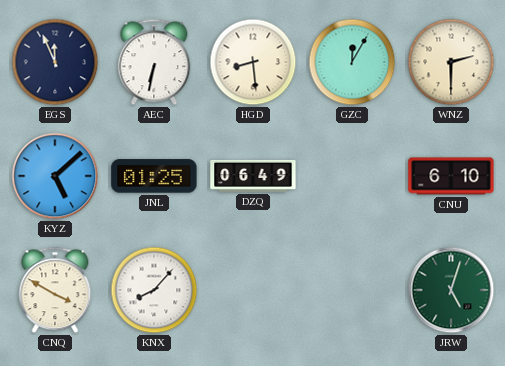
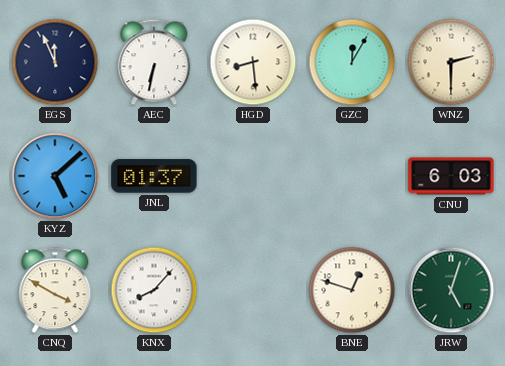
JNL: 01:25 -> 01:37 (154, 176)
DZQ: 06:49 -> none (253, 176)
CNU: 6:10 -> 6:03 (451, 176)
BNE: none -> 12:48 (352, 290)
